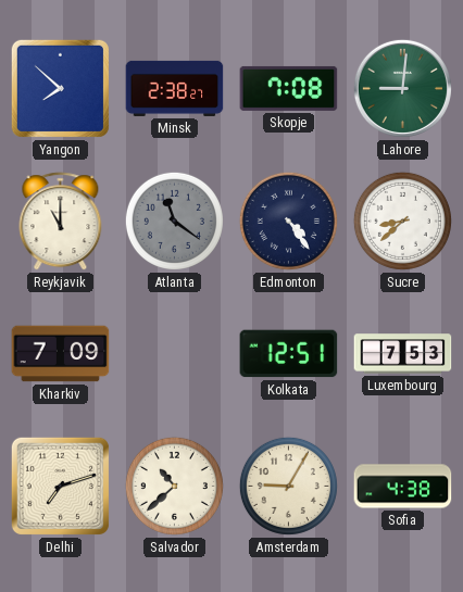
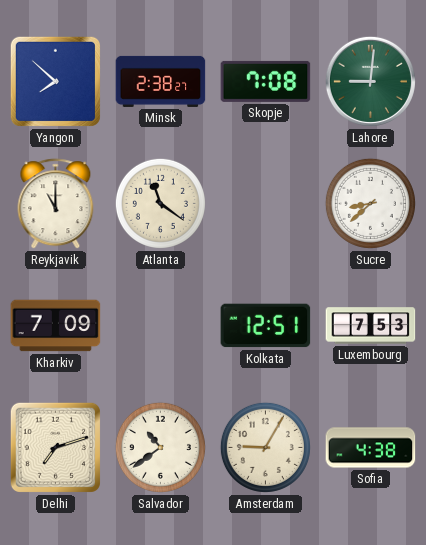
Atlanta dial: grey -> cream (160, 203)
Edmonton: 4:24 -> none (288, 221)
Salvador: 10:38 -> 10:39 (160, 447)
